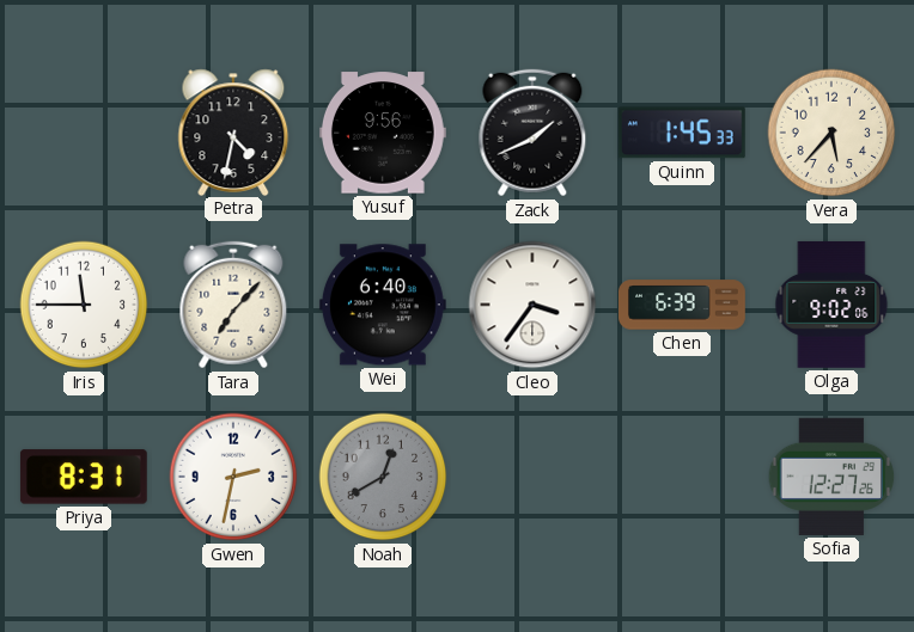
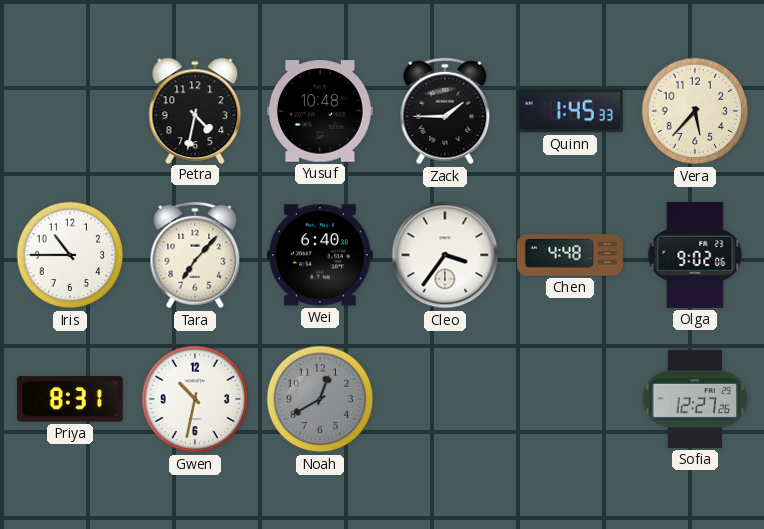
Yusuf: 9:56 -> 10:48 (320, 111)
Zack: 1:41 -> 1:45 (445, 111)
Iris: 11:45 -> 10:45 (70, 255)
Chen: 6:39 -> 4:48 (571, 255)
Gwen: 2:32 -> 10:32 (195, 399)
